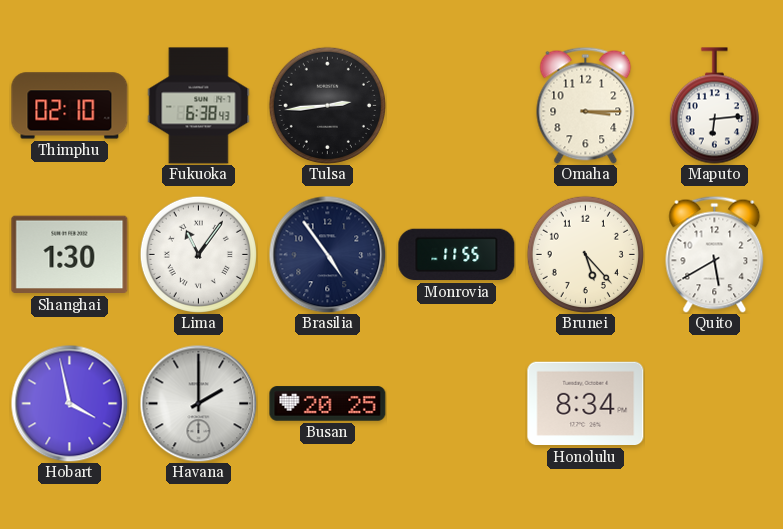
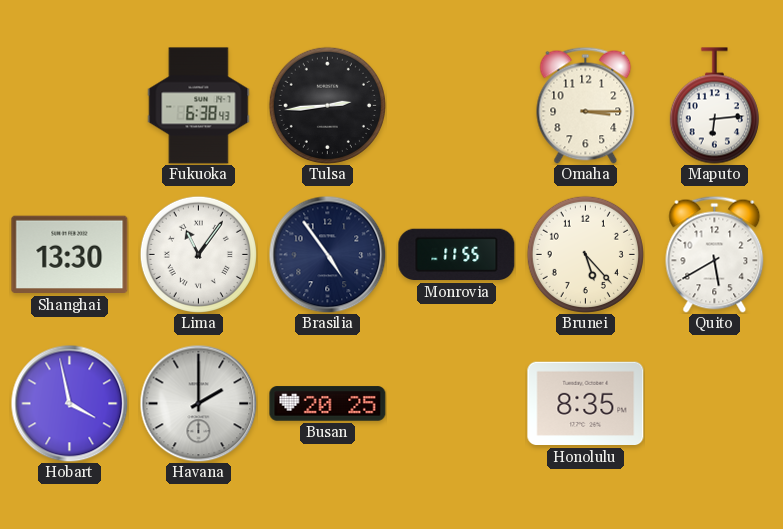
Thimphu: 02:10 -> none (70, 106)
Shanghai: 1:30 -> 13:30 (70, 255)
Honolulu: 8:34 -> 8:35 (586, 404)
